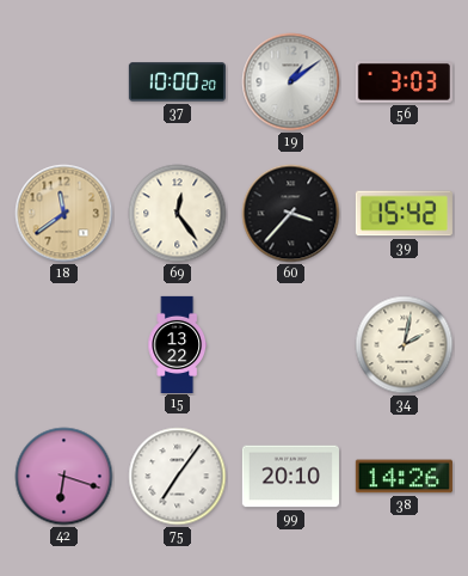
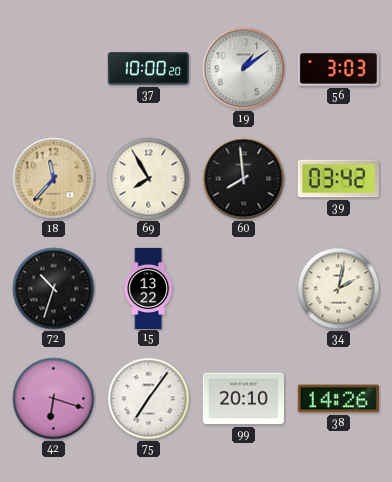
18: 11:39 -> 11:37 (54, 179)
69: 12:24 -> 7:55 (149, 179)
60: 3:37 -> 7:59 (244, 179)
39: 15:42 -> 03:42 (338, 179)
72: none -> 10:33 (54, 289)
